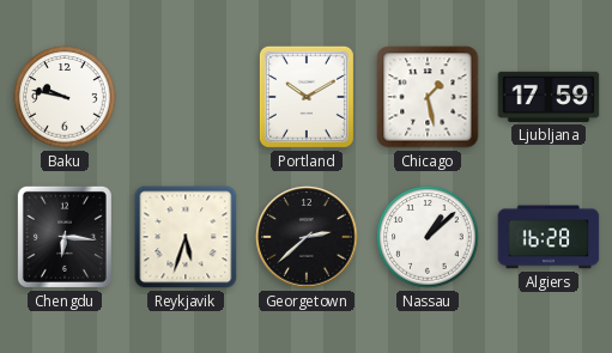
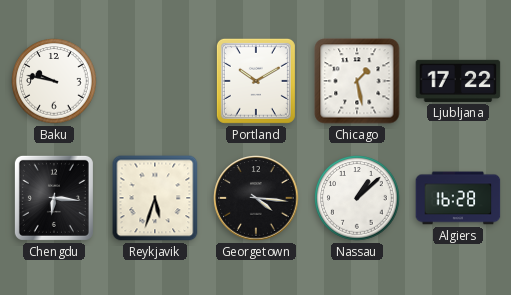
Ljubljana: 17:59 -> 17:22 (458, 81)
Georgetown: 2:38 -> 4:16 (256, 198)
